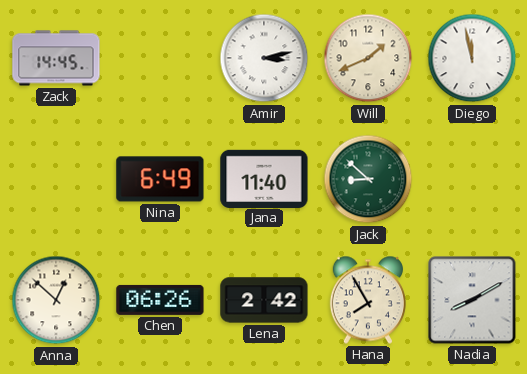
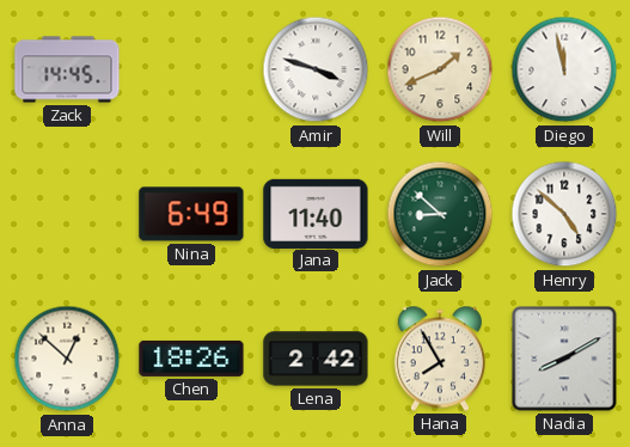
Amir: 3:13 -> 3:48 (316, 69)
Henry: none -> 4:52 (564, 214)
Chen: 06:26 -> 18:26 (191, 359)
